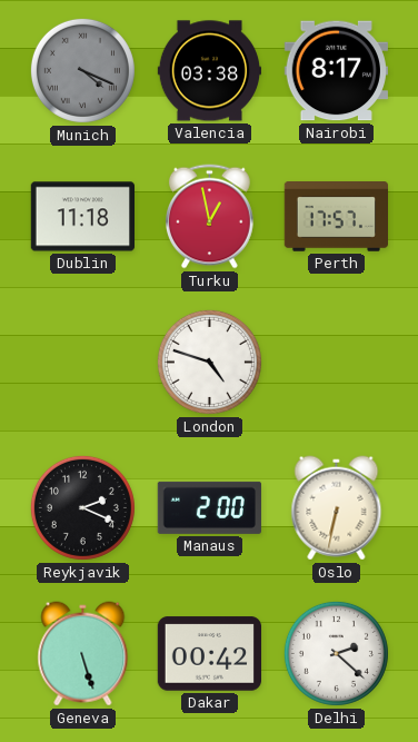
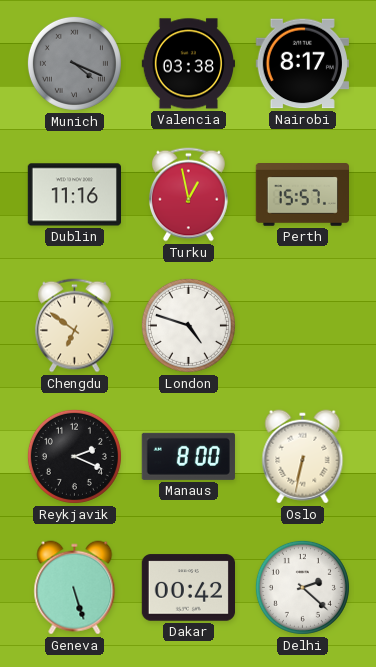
Dublin: 11:18 -> 11:16 (74, 195)
Perth: 17:57 -> 15:57 (302, 195)
Chengdu: none -> 6:51 (74, 326)
Manaus: 2:00 -> 8:00 (188, 456)
